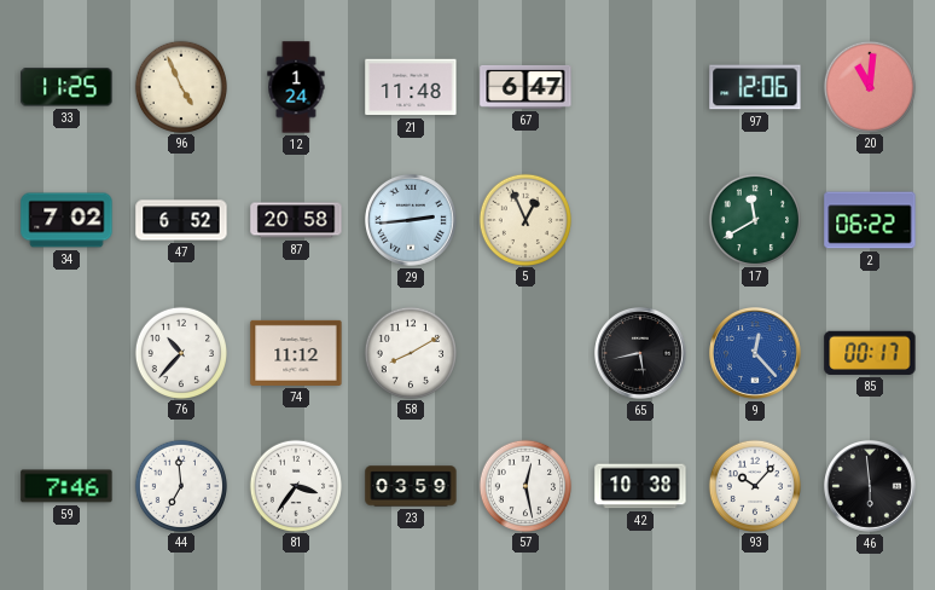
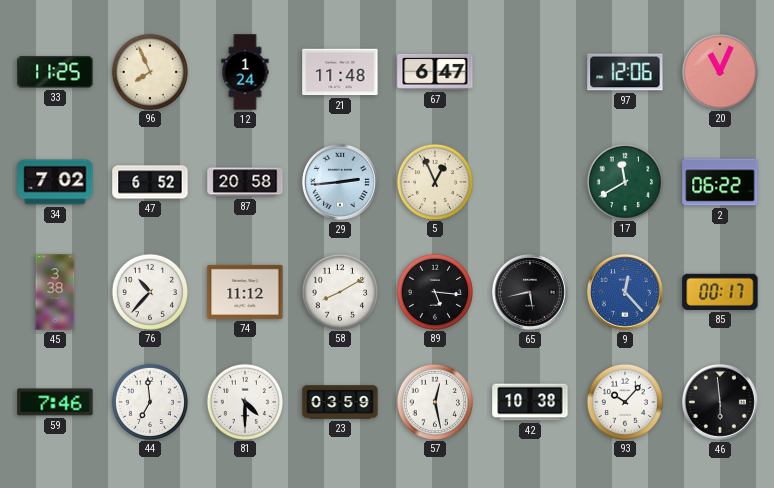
96: 4:56 -> 7:56 (149, 71)
20: 11:01 -> 11:04 (719, 71)
45: none -> 3:38 (55, 292)
89: none -> 5:16 (434, 291)
81: 3:36 -> 4:30 (244, 401)
